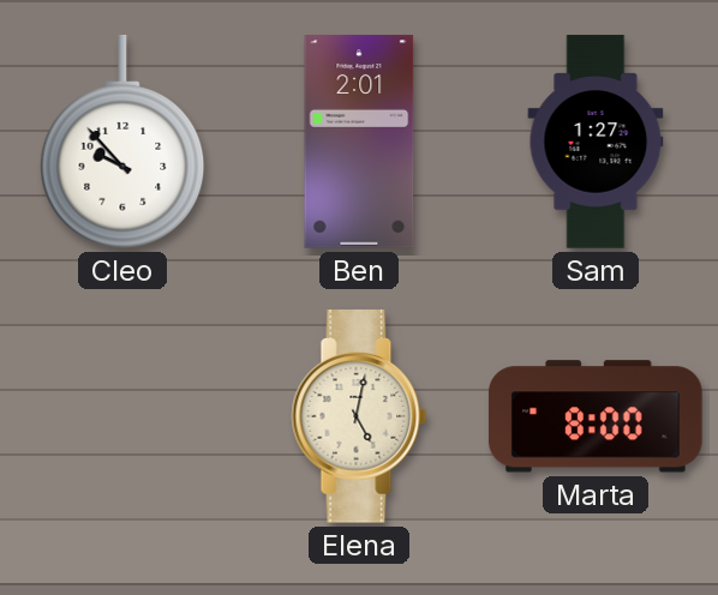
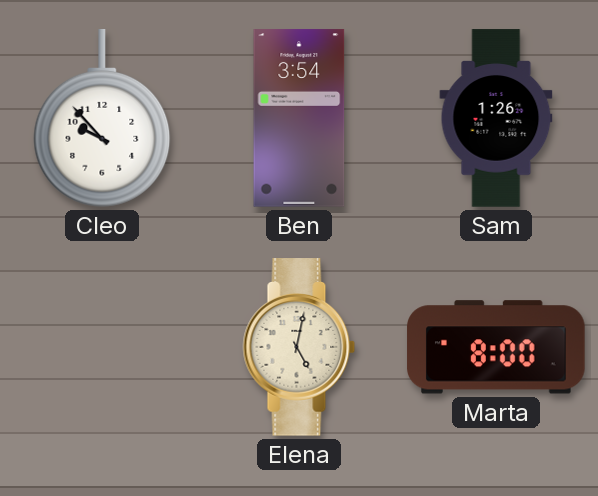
Ben: 2:01 -> 3:54 (299, 118)
Sam: 1:27 -> 1:26 (496, 118)
